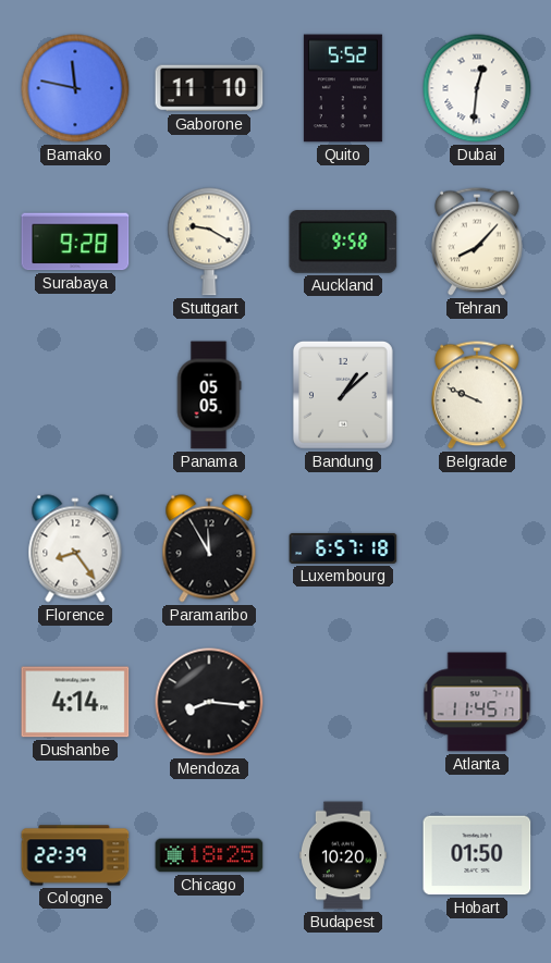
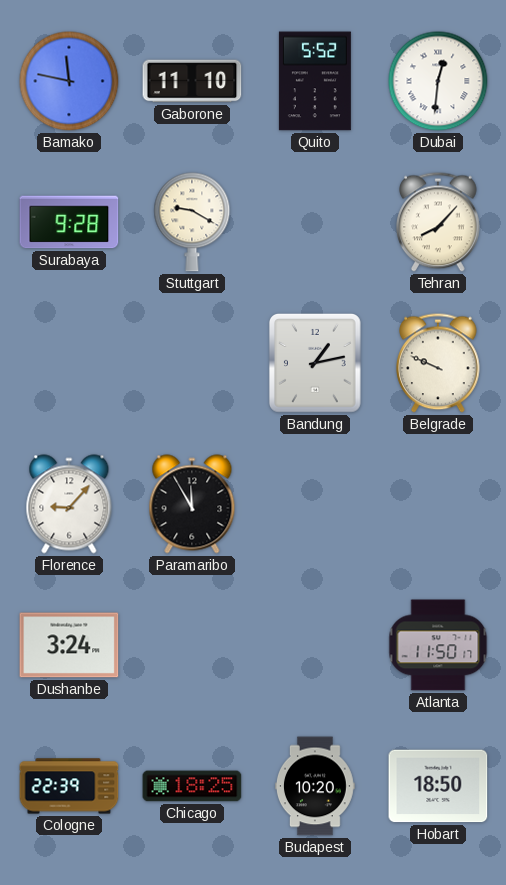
Auckland: 9:58 -> none (343, 243)
Panama: 05:05 -> none (209, 395)
Bandung: 1:08 -> 1:13 (315, 363)
Florence: 8:24 -> 9:07 (69, 504)
Luxembourg: 6:57 -> none (343, 548)
Dushanbe: 4:14 -> 3:24 (69, 645)
Mendoza: 8:16 -> none (209, 702)
Atlanta: 11:45 -> 11:50 (438, 645)
Hobart: 01:50 -> 18:50 (438, 786)
